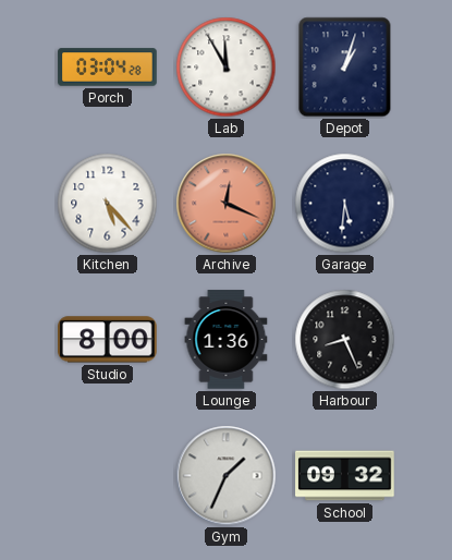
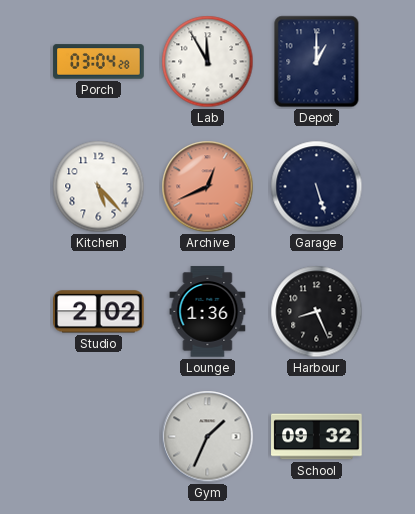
Depot: 1:03 -> 1:00 (317, 62)
Archive: 12:19 -> 12:41 (208, 187)
Garage: 5:31 -> 5:27 (317, 187)
Studio: 8:00 -> 2:02 (99, 312)
